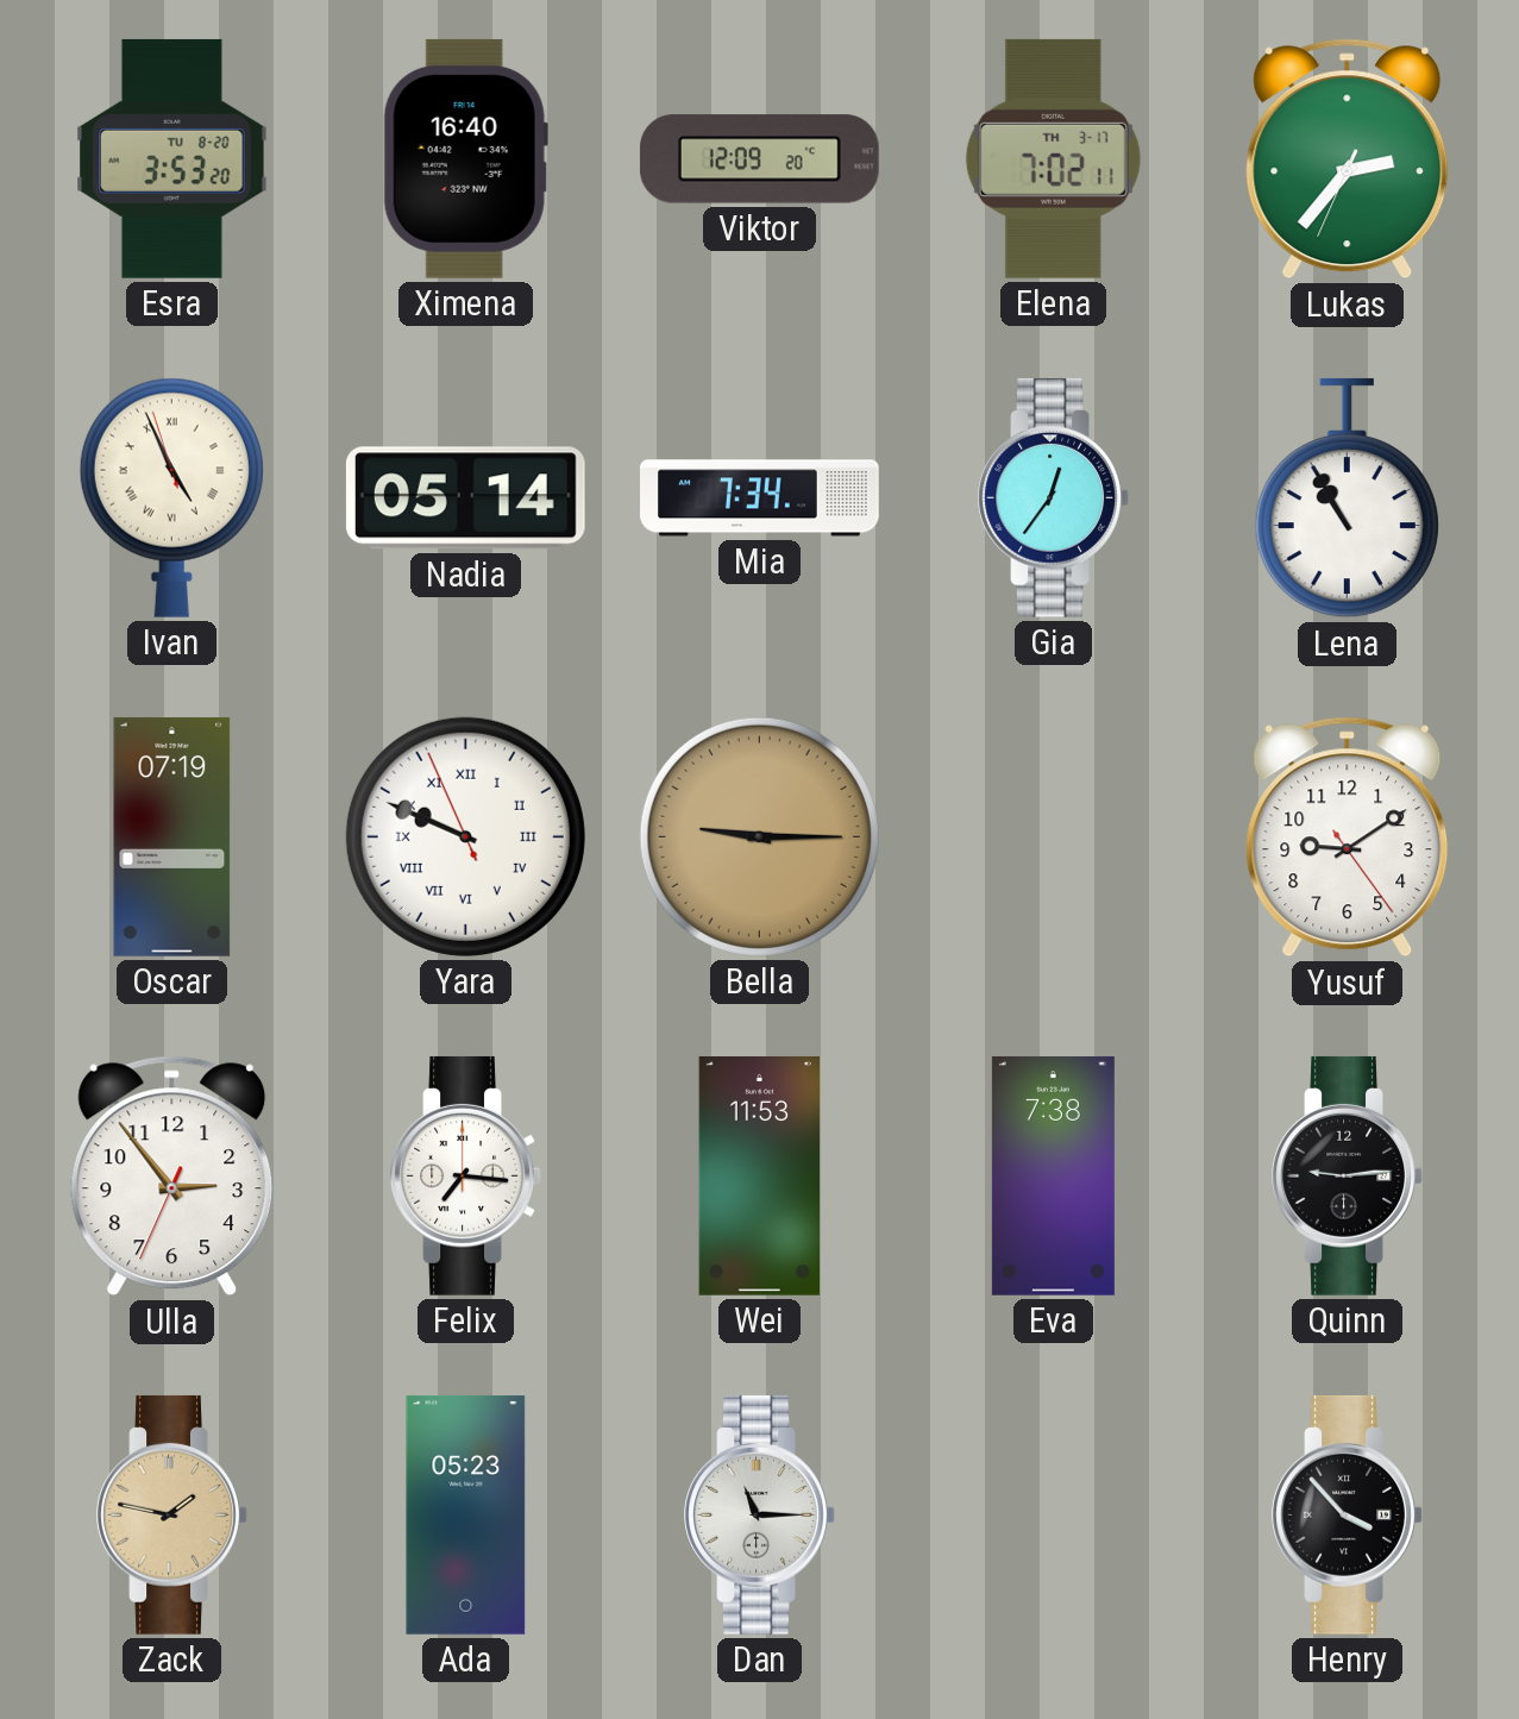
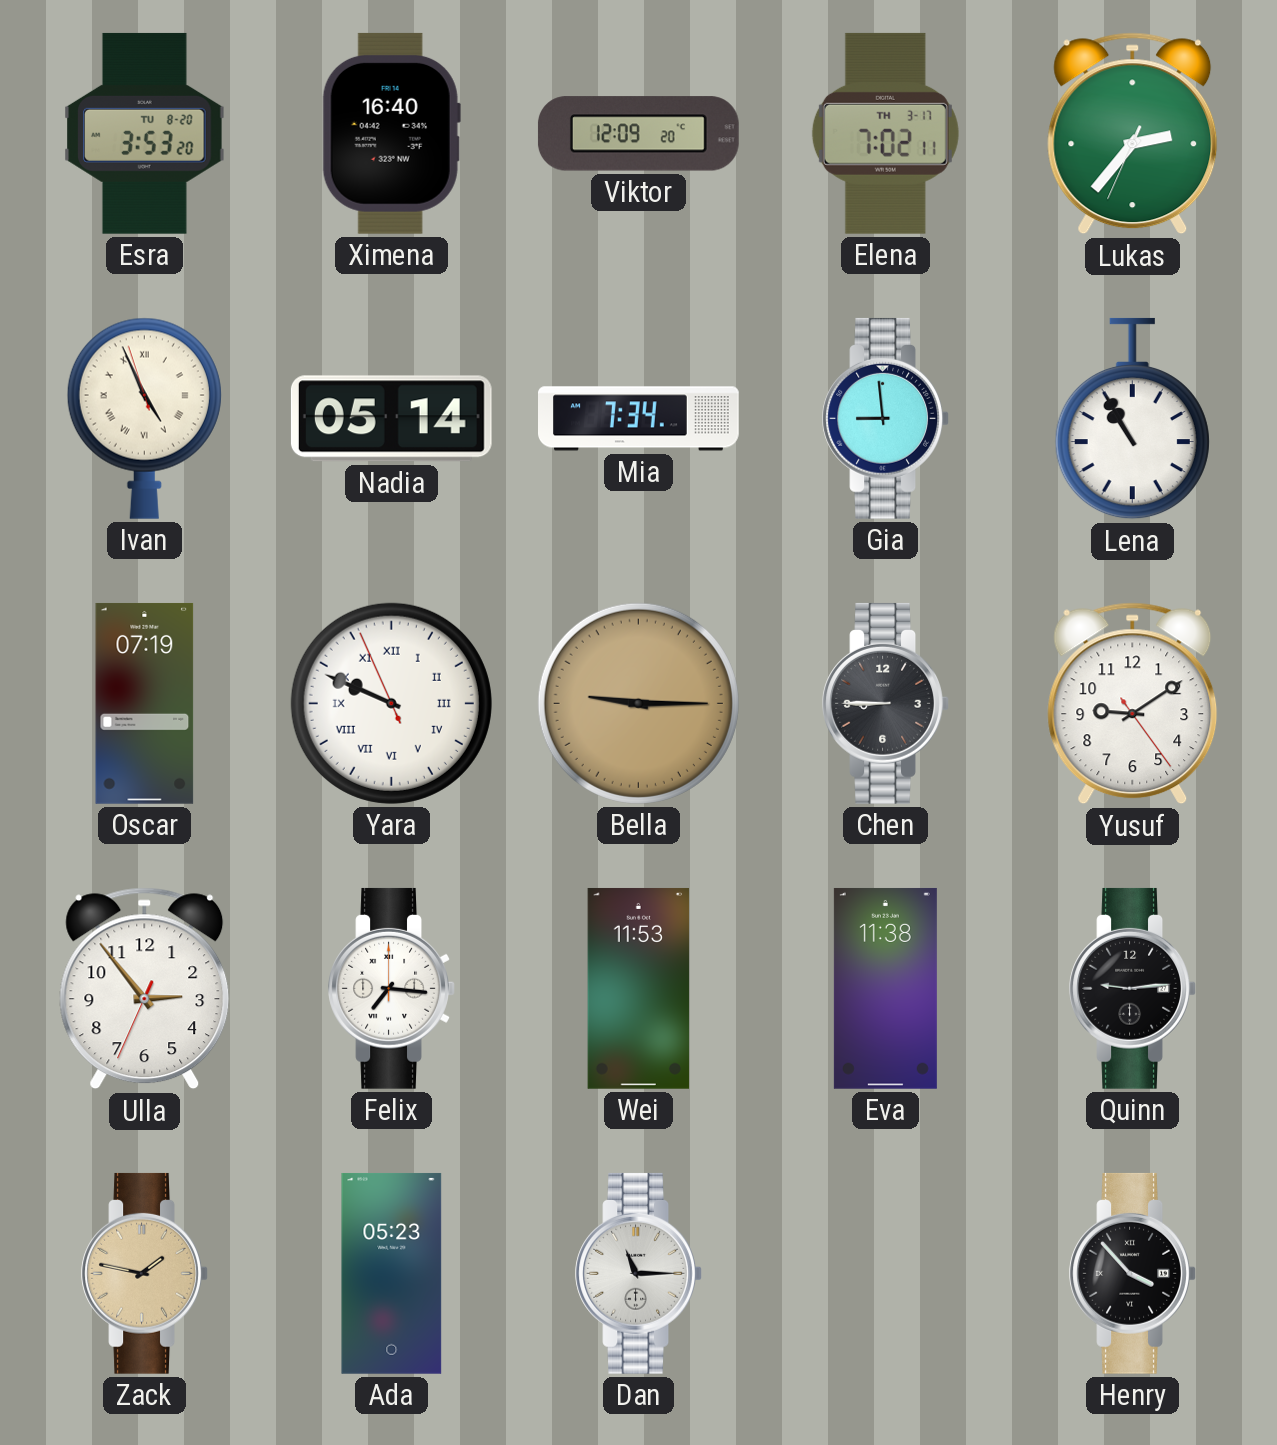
Gia: 12:36 -> 8:59 (886, 418)
Chen: none -> 8:45 (886, 703)
Eva: 7:38 -> 11:38 (885, 988)
